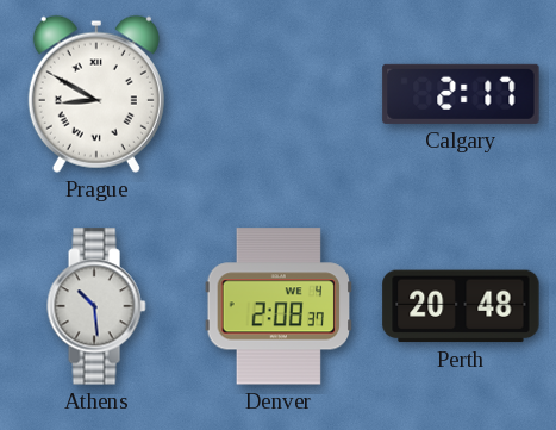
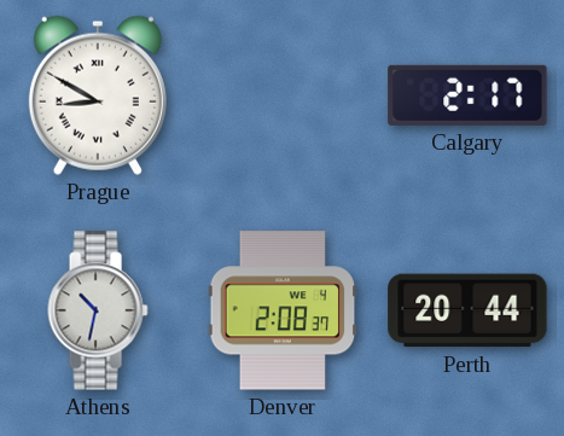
Athens: 10:29 -> 10:32 (98, 310)
Perth: 20:48 -> 20:44 (467, 310)
